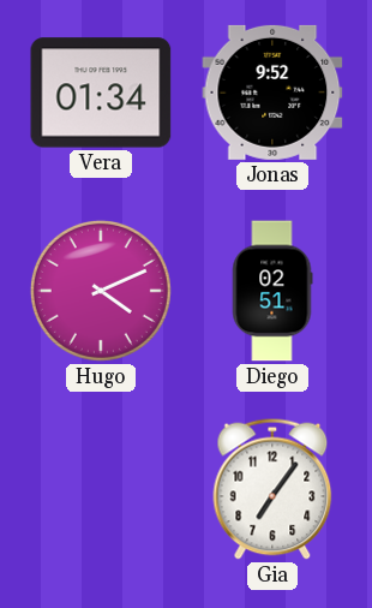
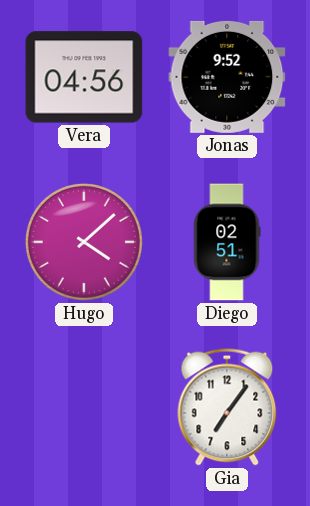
Vera: 01:34 -> 04:56 (84, 77)
Hugo: 4:11 -> 4:08 (84, 242)
